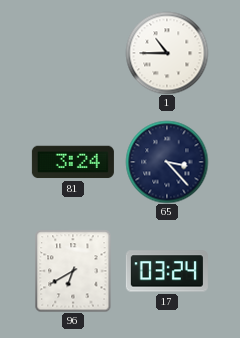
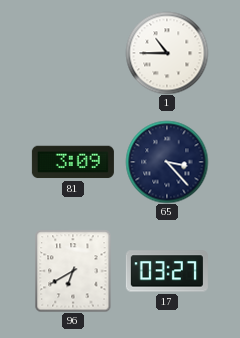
81: 3:24 -> 3:09 (73, 162)
17: 03:24 -> 03:27 (167, 271)
